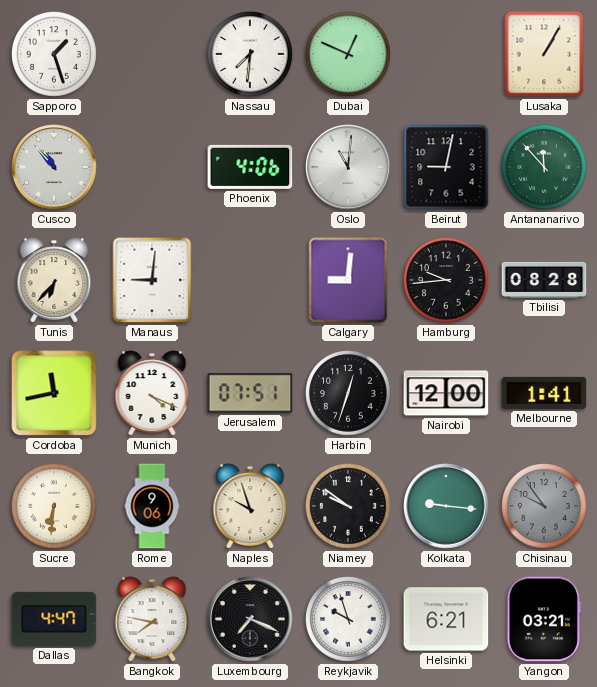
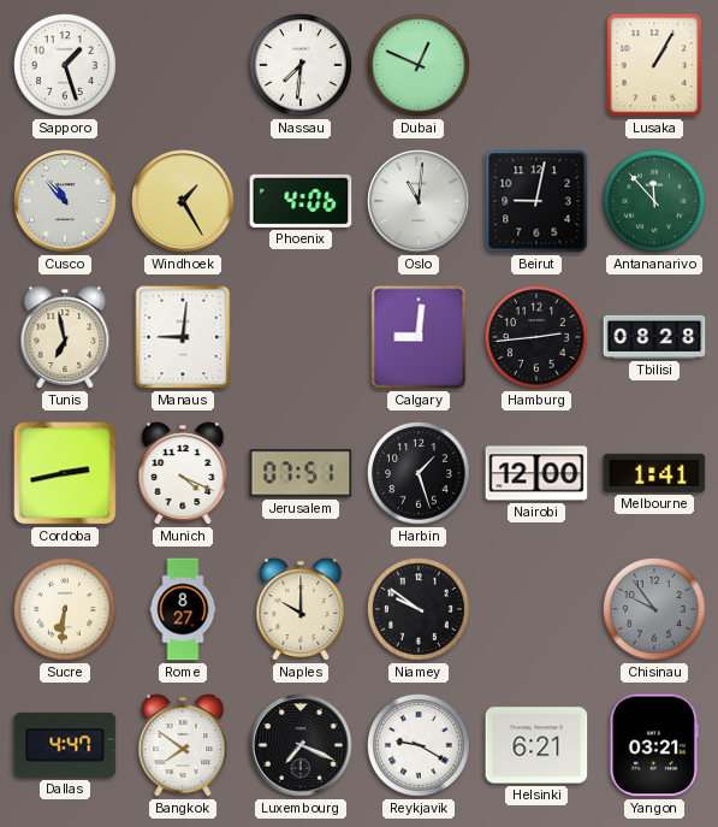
Windhoek: none -> 1:25 (183, 201)
Tunis: 6:37 -> 6:58 (65, 337)
Hamburg: 9:44 -> 2:44 (538, 338)
Cordoba: 11:43 -> 2:43 (65, 473)
Harbin: 12:33 -> 1:27 (420, 474)
Rome: 9:06 -> 8:27 (183, 609)
Naples: 9:57 -> 10:00 (301, 609)
Kolkata: 9:16 -> none (446, 506)
Bangkok: 7:47 -> 7:51 (183, 745)
Reykjavik: 9:57 -> 9:20 (420, 746)
